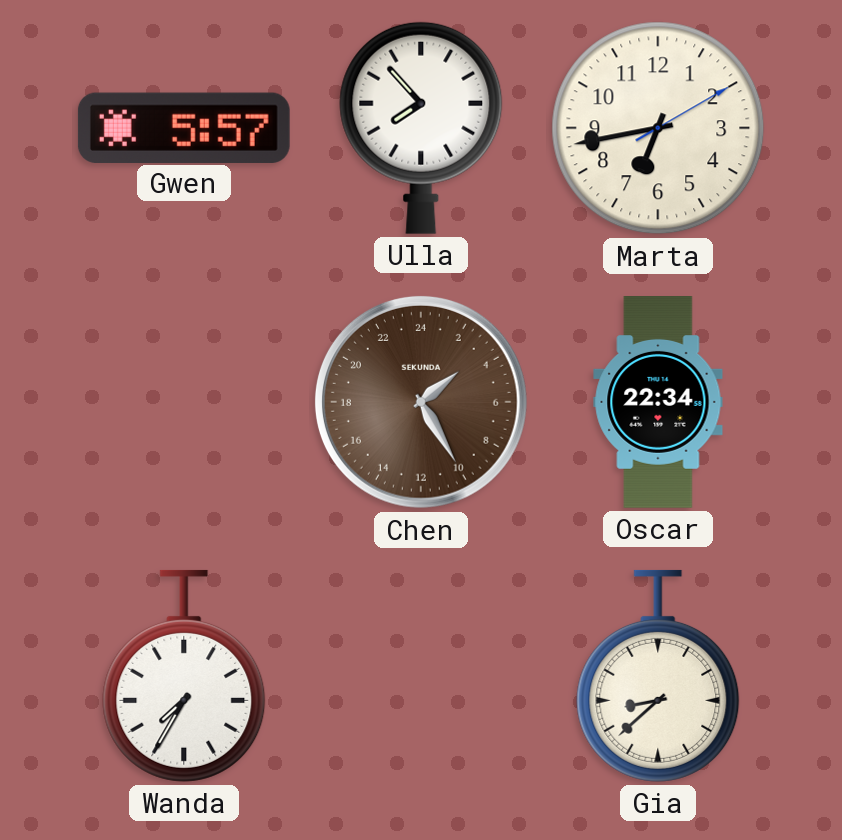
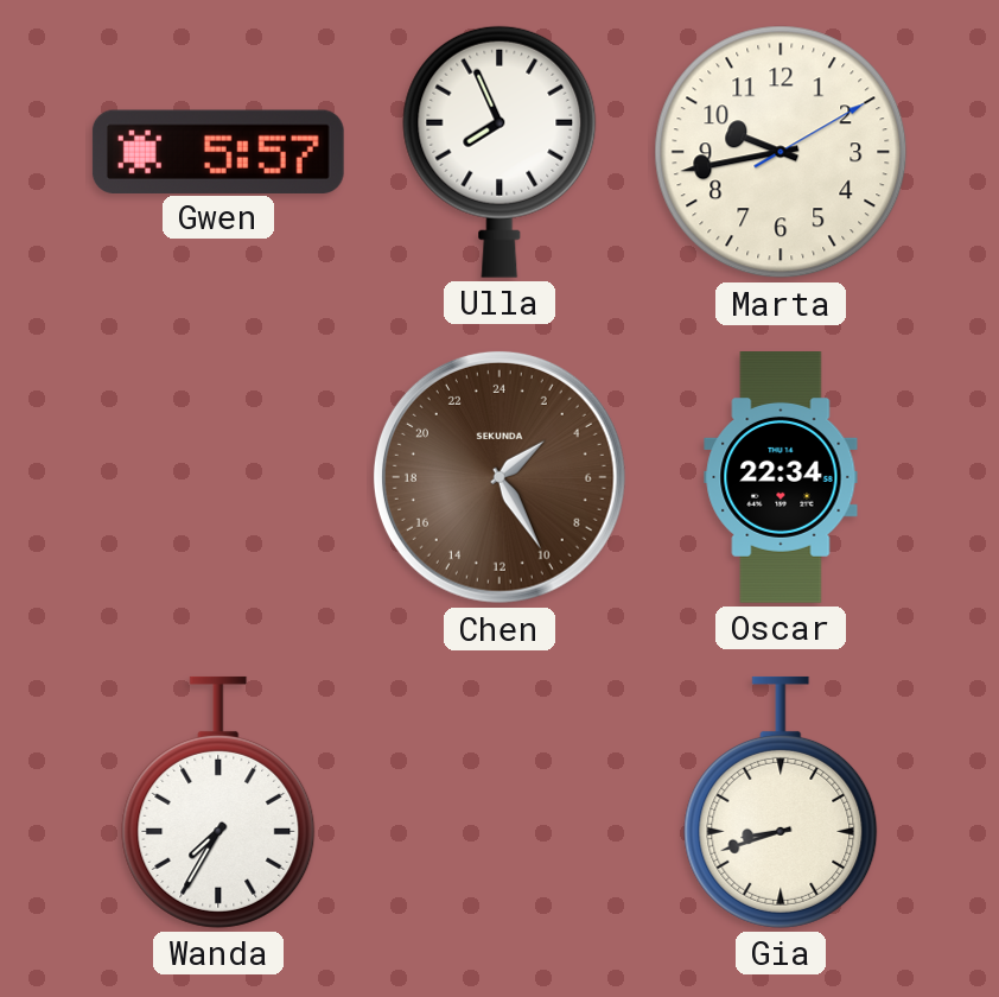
Ulla: 7:53 -> 7:56 (499, 152)
Marta: 6:43 -> 9:43 (781, 152)
Gia: 8:38 -> 8:42 (781, 802)
